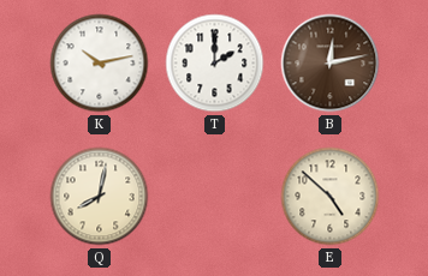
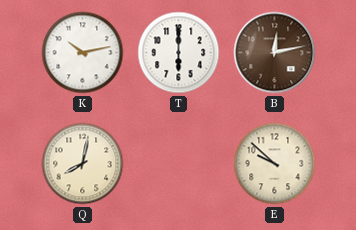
T: 2:00 -> 6:00 (179, 53)
E: 4:52 -> 9:52 (275, 164)
